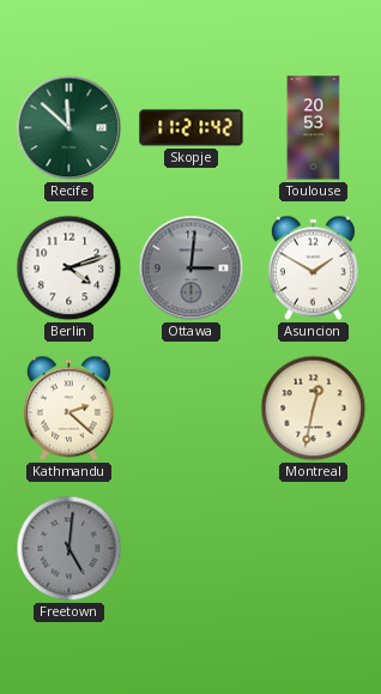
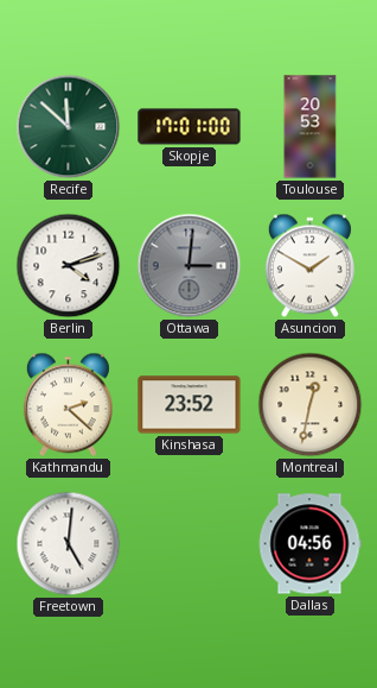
Skopje: 11:21 -> 17:01 (190, 127)
Kinshasa: none -> 23:52 (190, 405)
Freetown dial: grey -> white (69, 544)
Dallas: none -> 04:56 (309, 544)
